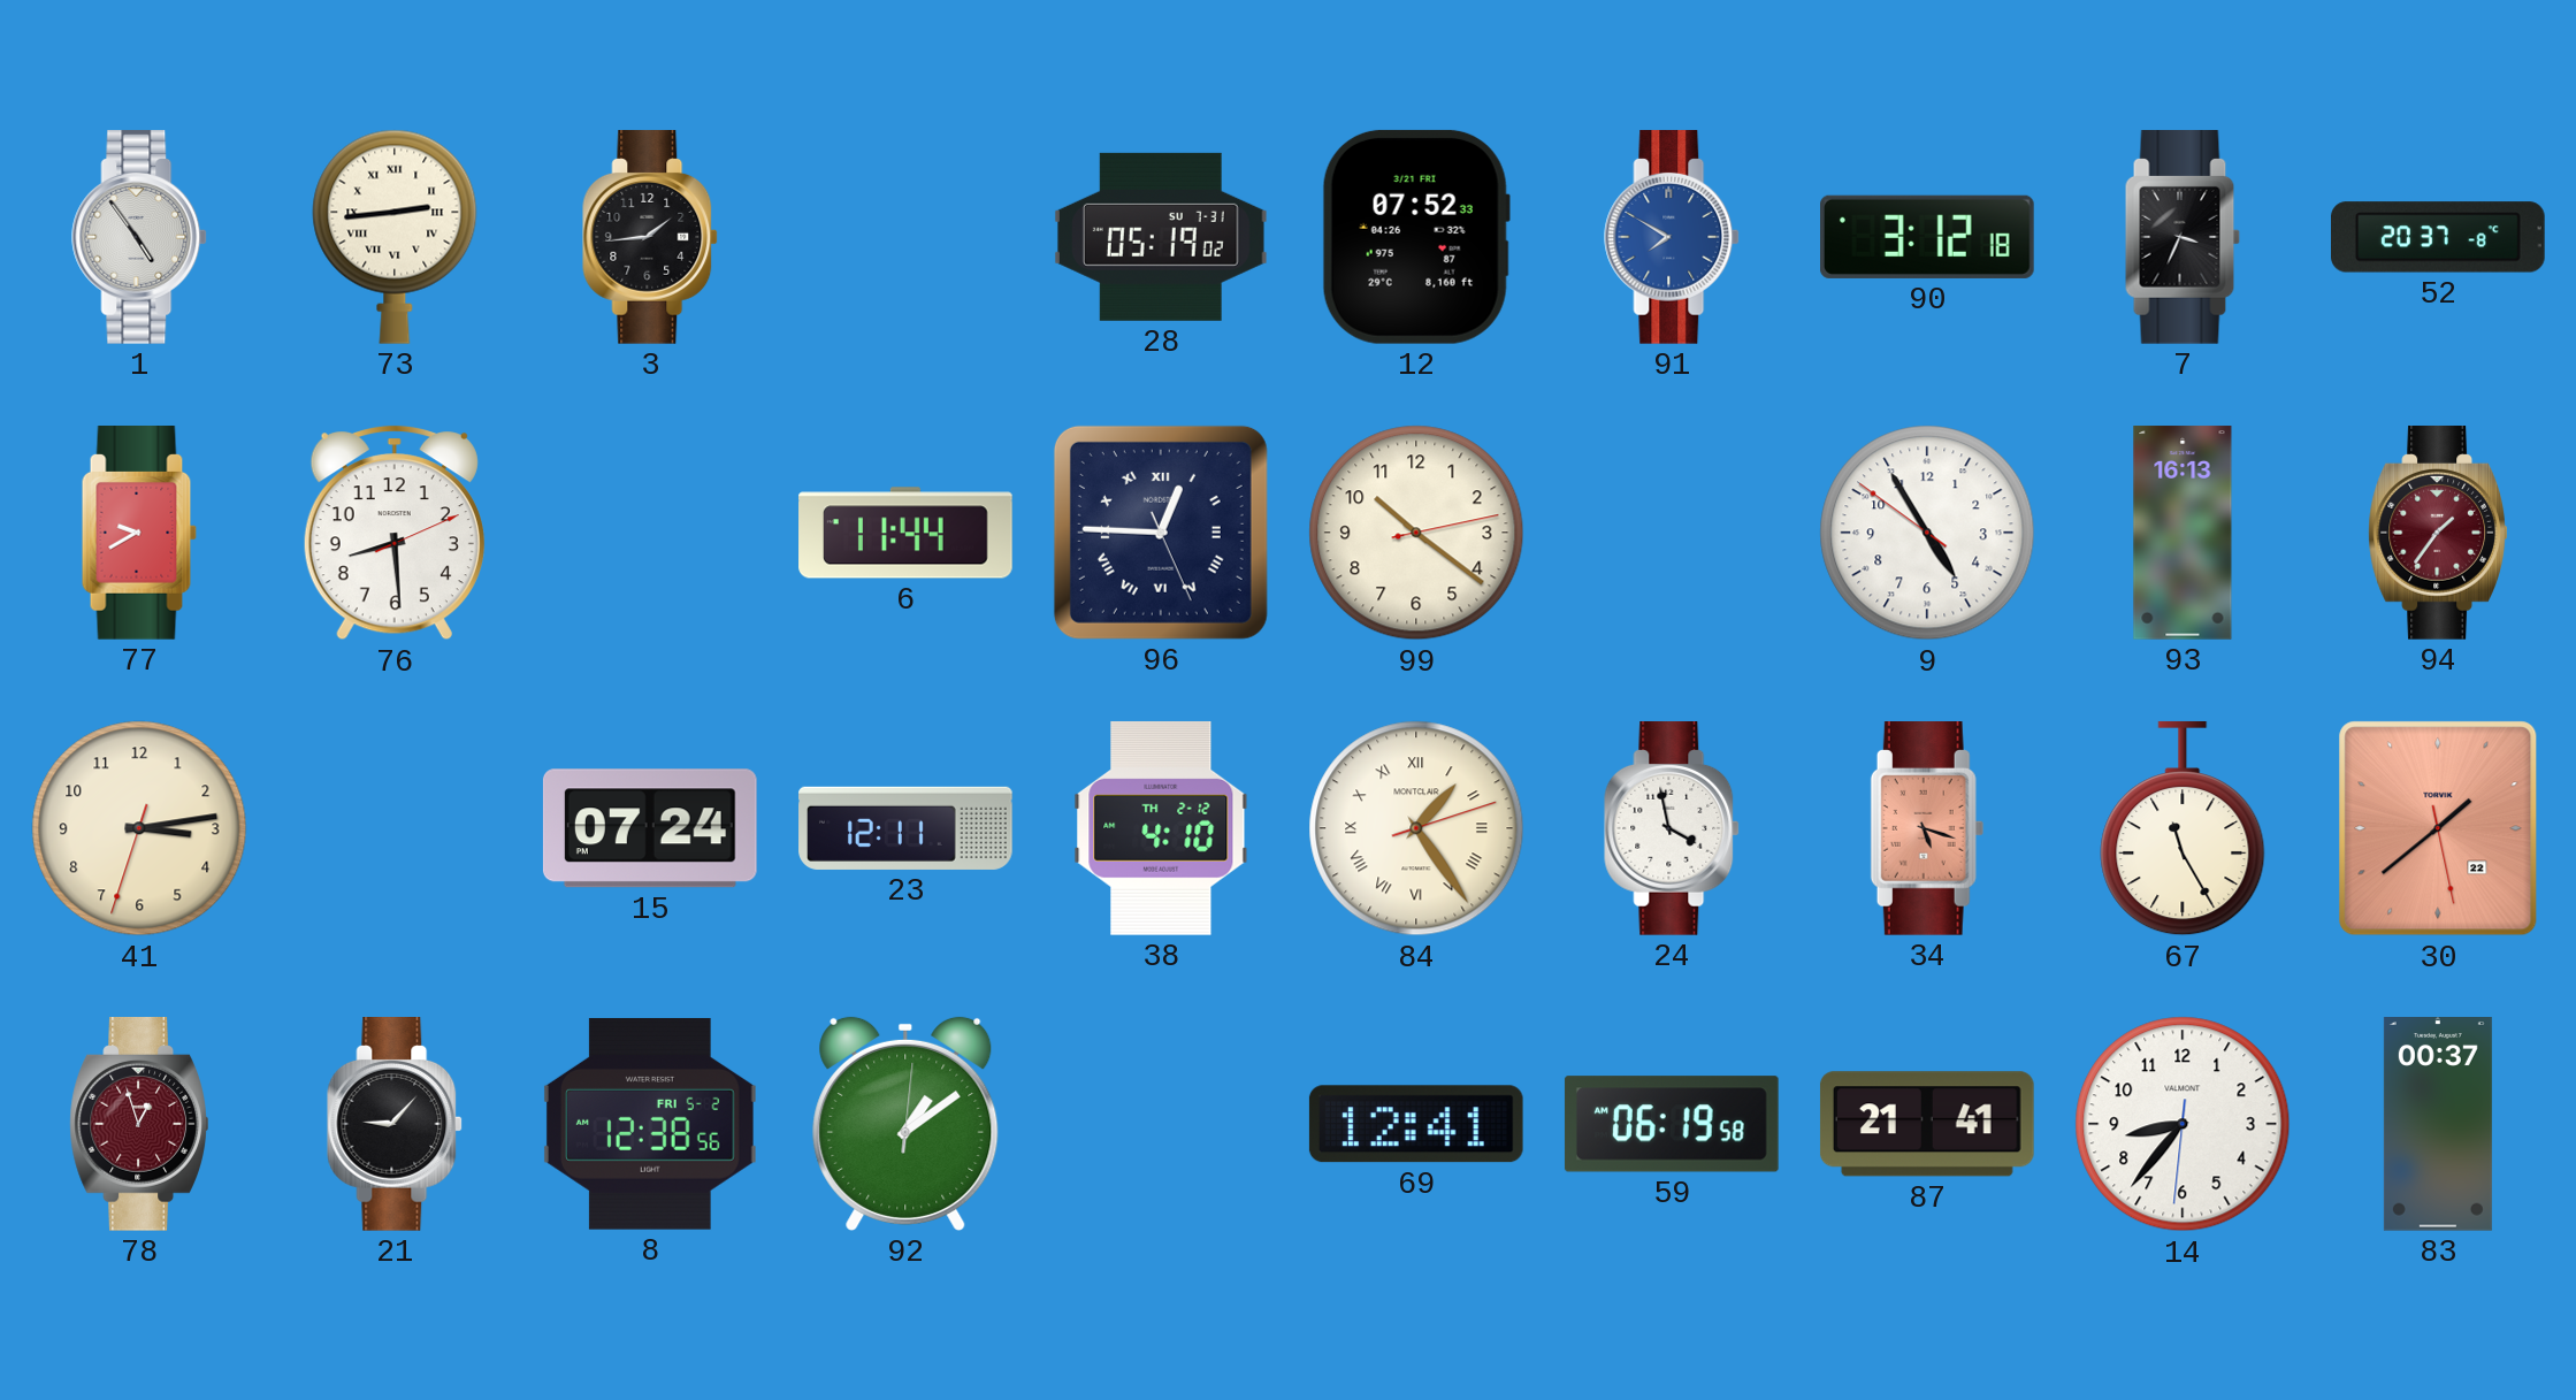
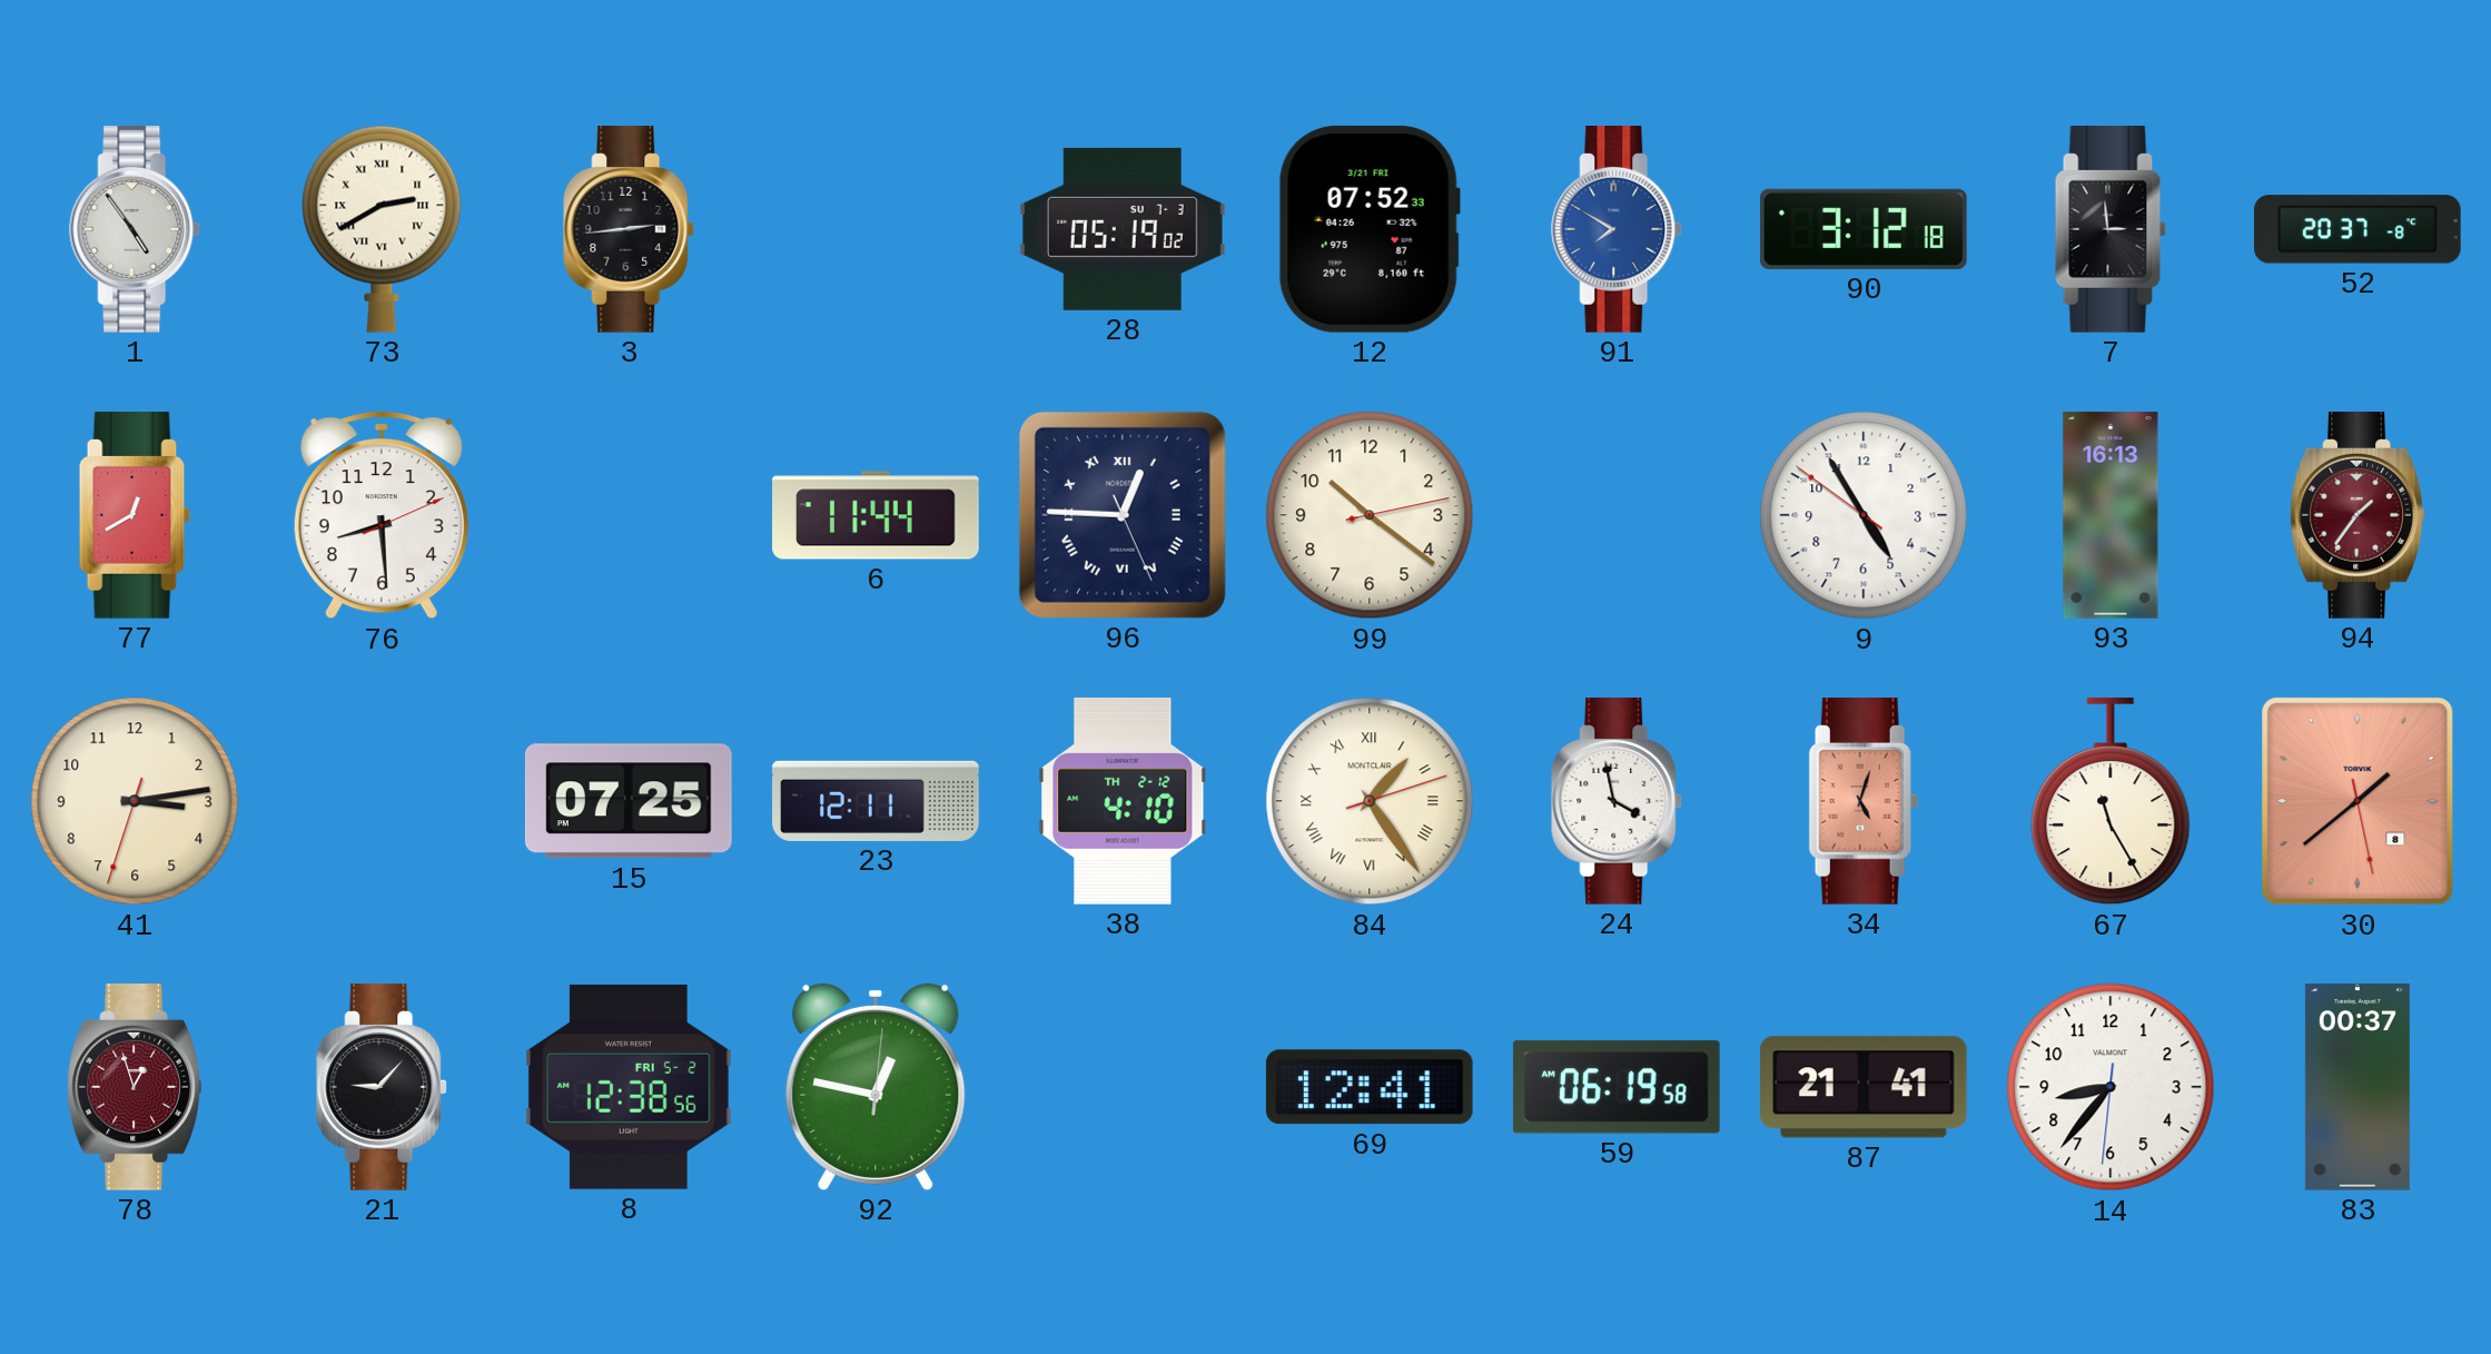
73: 2:44 -> 2:40 (382, 229)
3: 1:44 -> 2:44 (630, 230)
28 date: SU 7-31 -> SU 7-3 (1123, 229)
7: 3:34 -> 2:59 (2111, 230)
77: 9:40 -> 12:40 (135, 516)
15: 07:24 -> 07:25 (629, 801)
34: 5:18 -> 5:03 (1864, 802)
30 date: 22 -> 8 (2357, 801)
92: 1:09 -> 12:47 (876, 1087)
